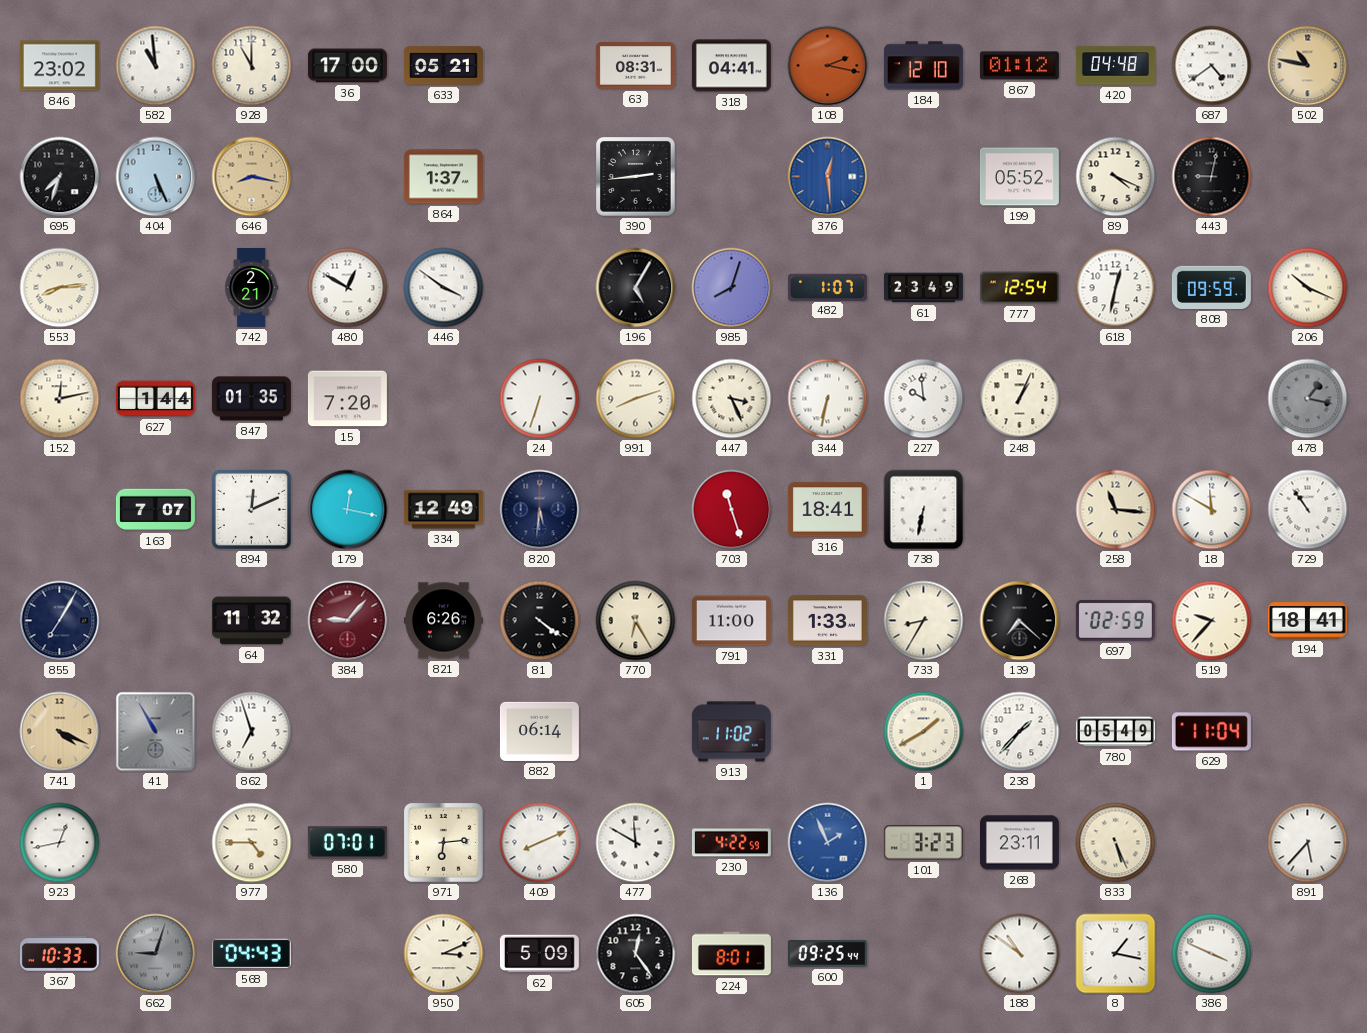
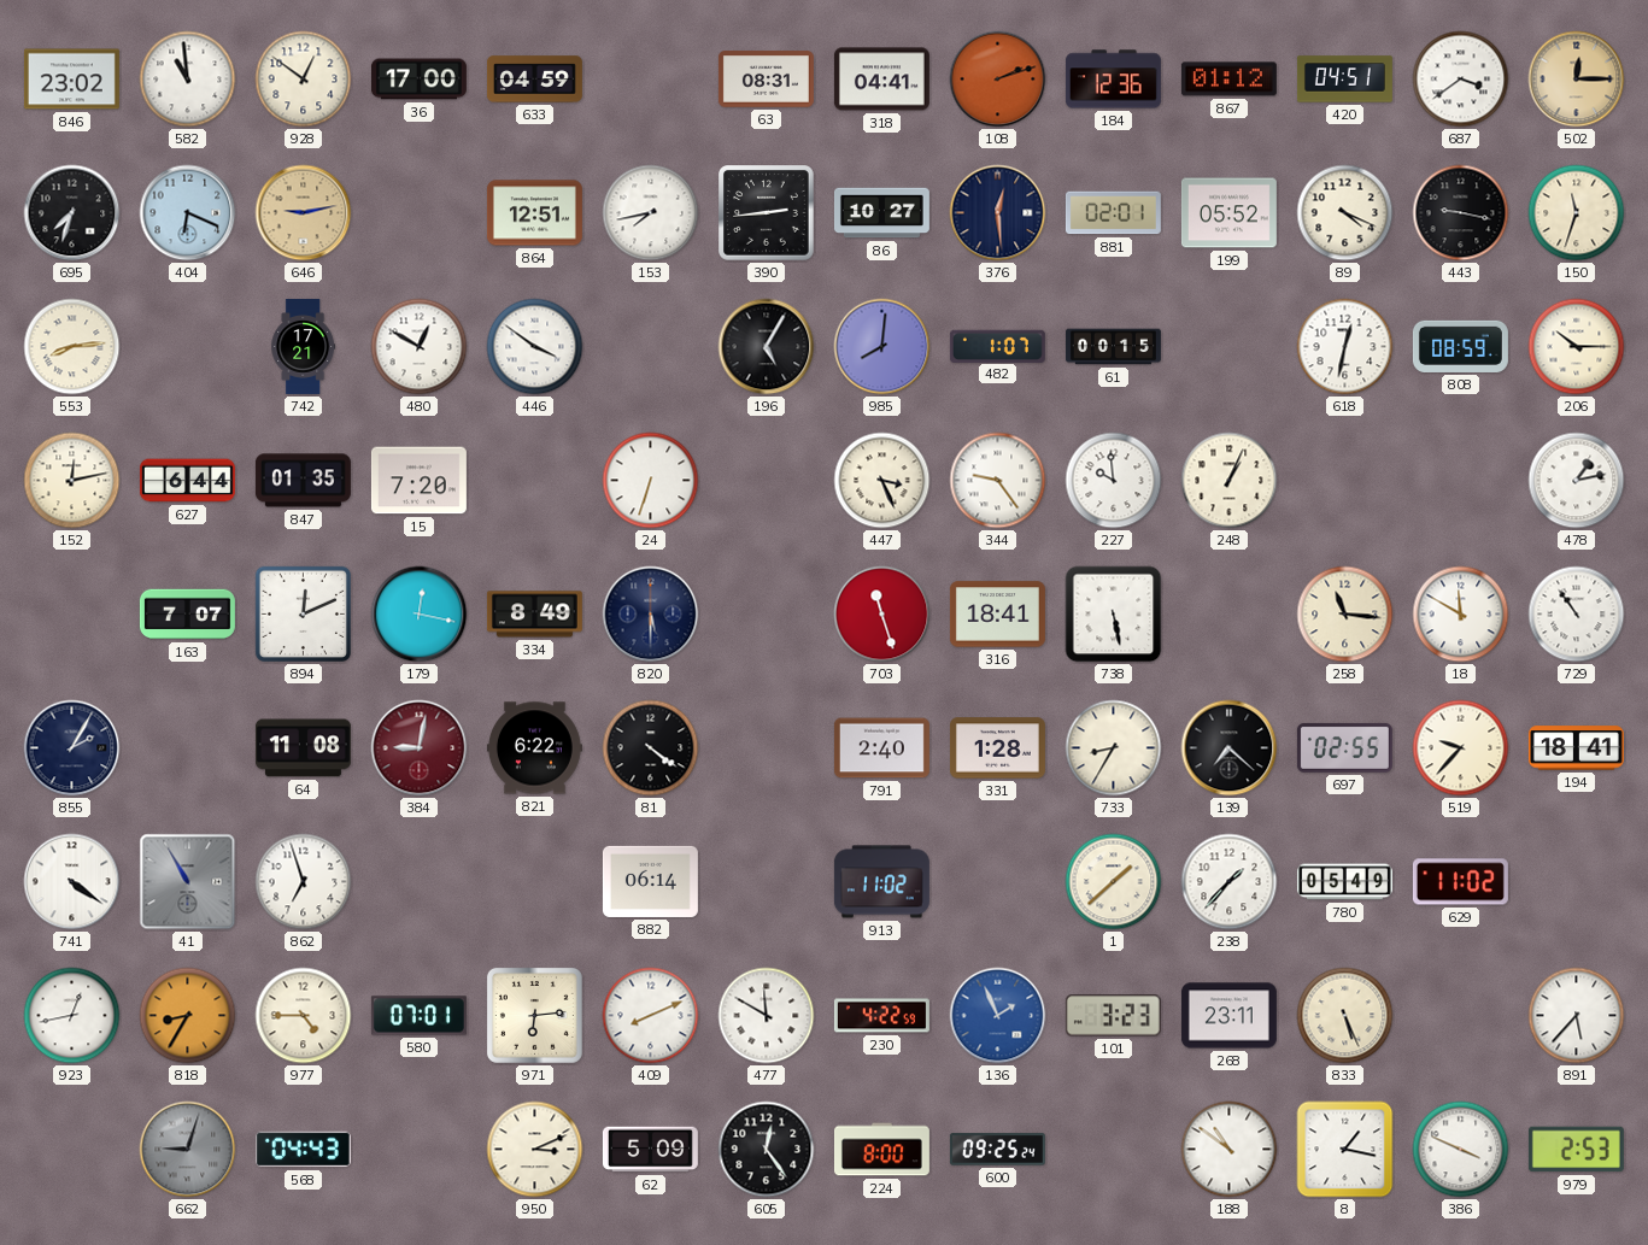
928: 11:00 -> 12:51 (304, 80)
633: 05:21 -> 04:59 (534, 80)
108: 2:17 -> 2:12 (998, 80)
184: 12:10 -> 12:36 (1113, 80)
420: 04:48 -> 04:51 (1344, 80)
687: 4:39 -> 3:39 (1461, 80)
502: 10:47 -> 12:15 (1577, 80)
404: 5:26 -> 6:19 (188, 213)
646: 8:17 -> 9:13 (304, 213)
864: 1:37 -> 12:51 (534, 213)
153: none -> 7:43 (651, 213)
86: none -> 10:27 (881, 213)
376 dial: blue -> navy (998, 213)
881: none -> 02:01 (1113, 213)
443: 9:02 -> 9:17 (1461, 213)
150: none -> 11:33 (1577, 213)
742: 2:21 -> 17:21 (304, 346)
985: 8:03 -> 8:01 (882, 347)
61: 23:49 -> 00:15 (1113, 347)
777: 12:54 -> none (1019, 288)
808: 09:59 -> 08:59 (1460, 346)
206: 10:19 -> 10:15 (1577, 347)
627: 1:44 -> 6:44 (187, 481)
991: 8:12 -> none (636, 399)
344: 6:32 -> 9:24 (998, 481)
478: 1:17 -> 1:13 (1577, 481)
478 dial: grey -> white (1577, 481)
334: 12:49 -> 8:49 (534, 615)
820: 5:31 -> 5:30 (651, 615)
738: 6:32 -> 5:28 (1114, 615)
855: 7:05 -> 2:05 (72, 748)
64: 11:32 -> 11:08 (303, 748)
384: 9:07 -> 9:02 (420, 748)
821: 6:26 -> 6:22 (534, 748)
770: 6:25 -> none (636, 621)
791: 11:00 -> 2:40 (881, 748)
331: 1:33 -> 1:28 (997, 748)
697: 02:59 -> 02:55 (1344, 748)
741: 4:19 -> 4:21 (72, 882)
741 dial: champagne -> white (72, 882)
1: 1:40 -> 1:38 (1114, 882)
629: 11:04 -> 11:02 (1460, 882)
818: none -> 8:35 (188, 1016)
367: 10:33 -> none (59, 954)
224: 8:01 -> 8:00 (881, 1150)
600: 09:25:44 -> 09:25:24 (997, 1150)
979: none -> 2:53 (1576, 1150)
